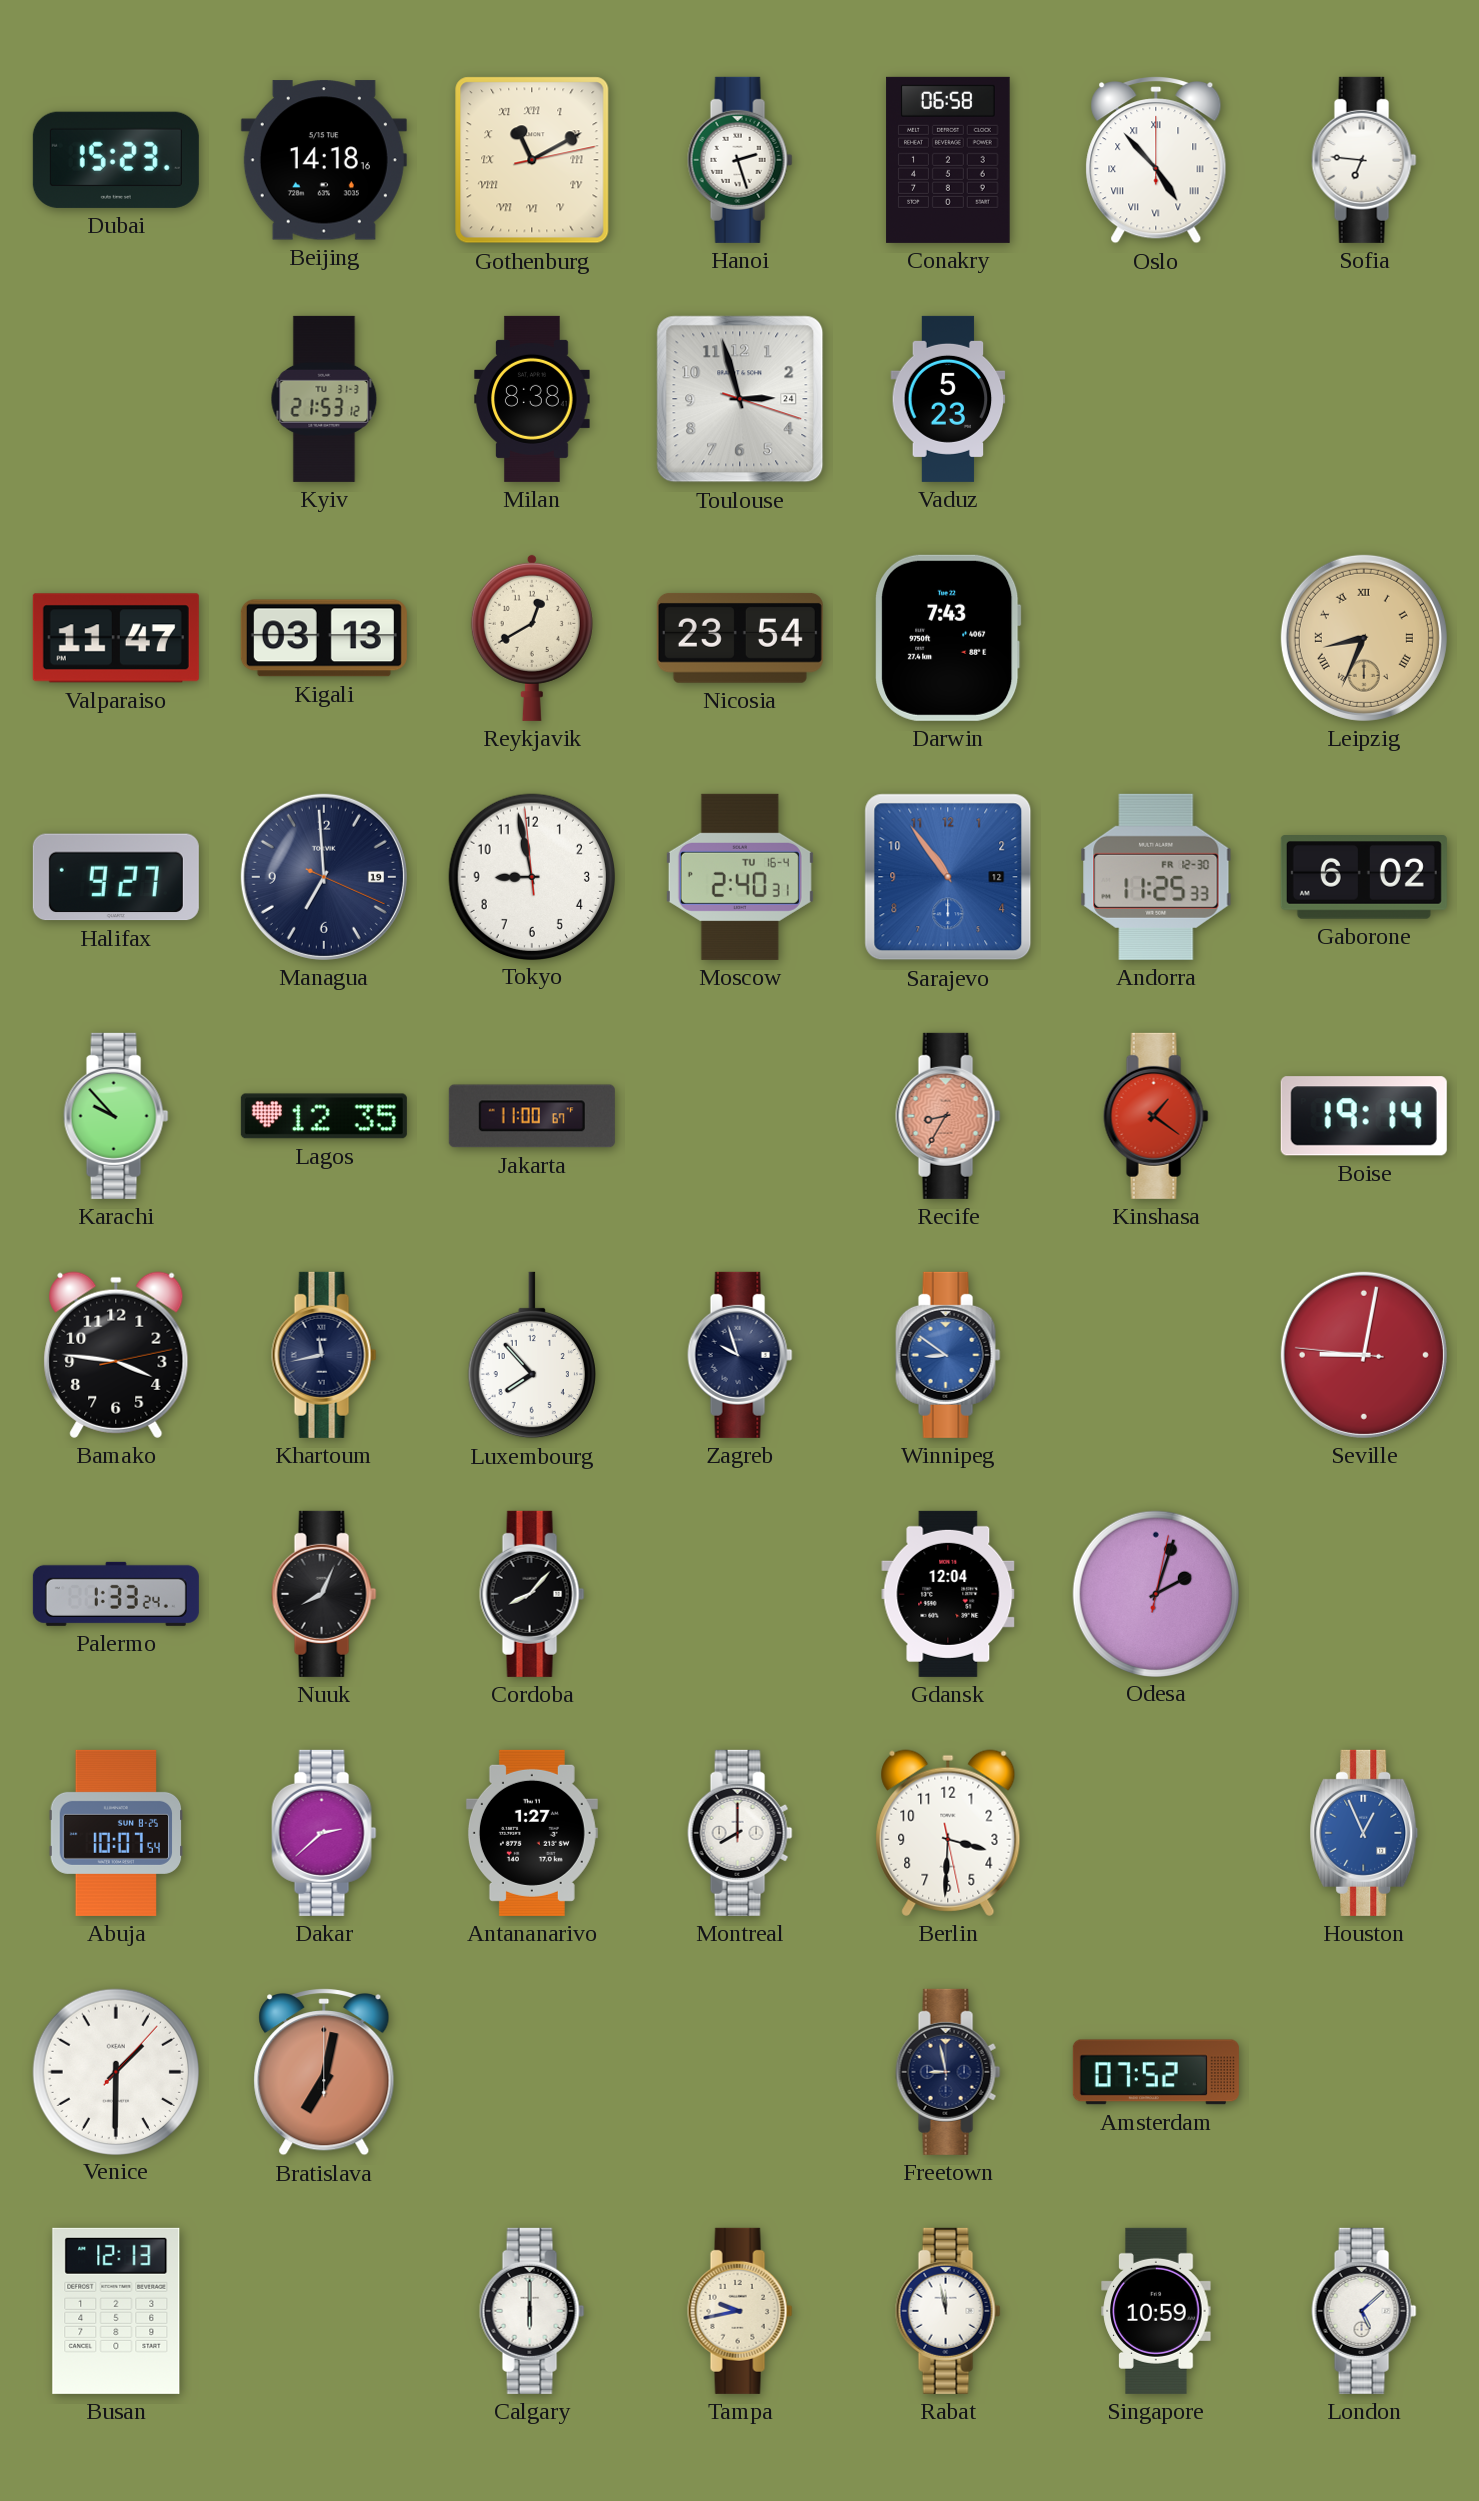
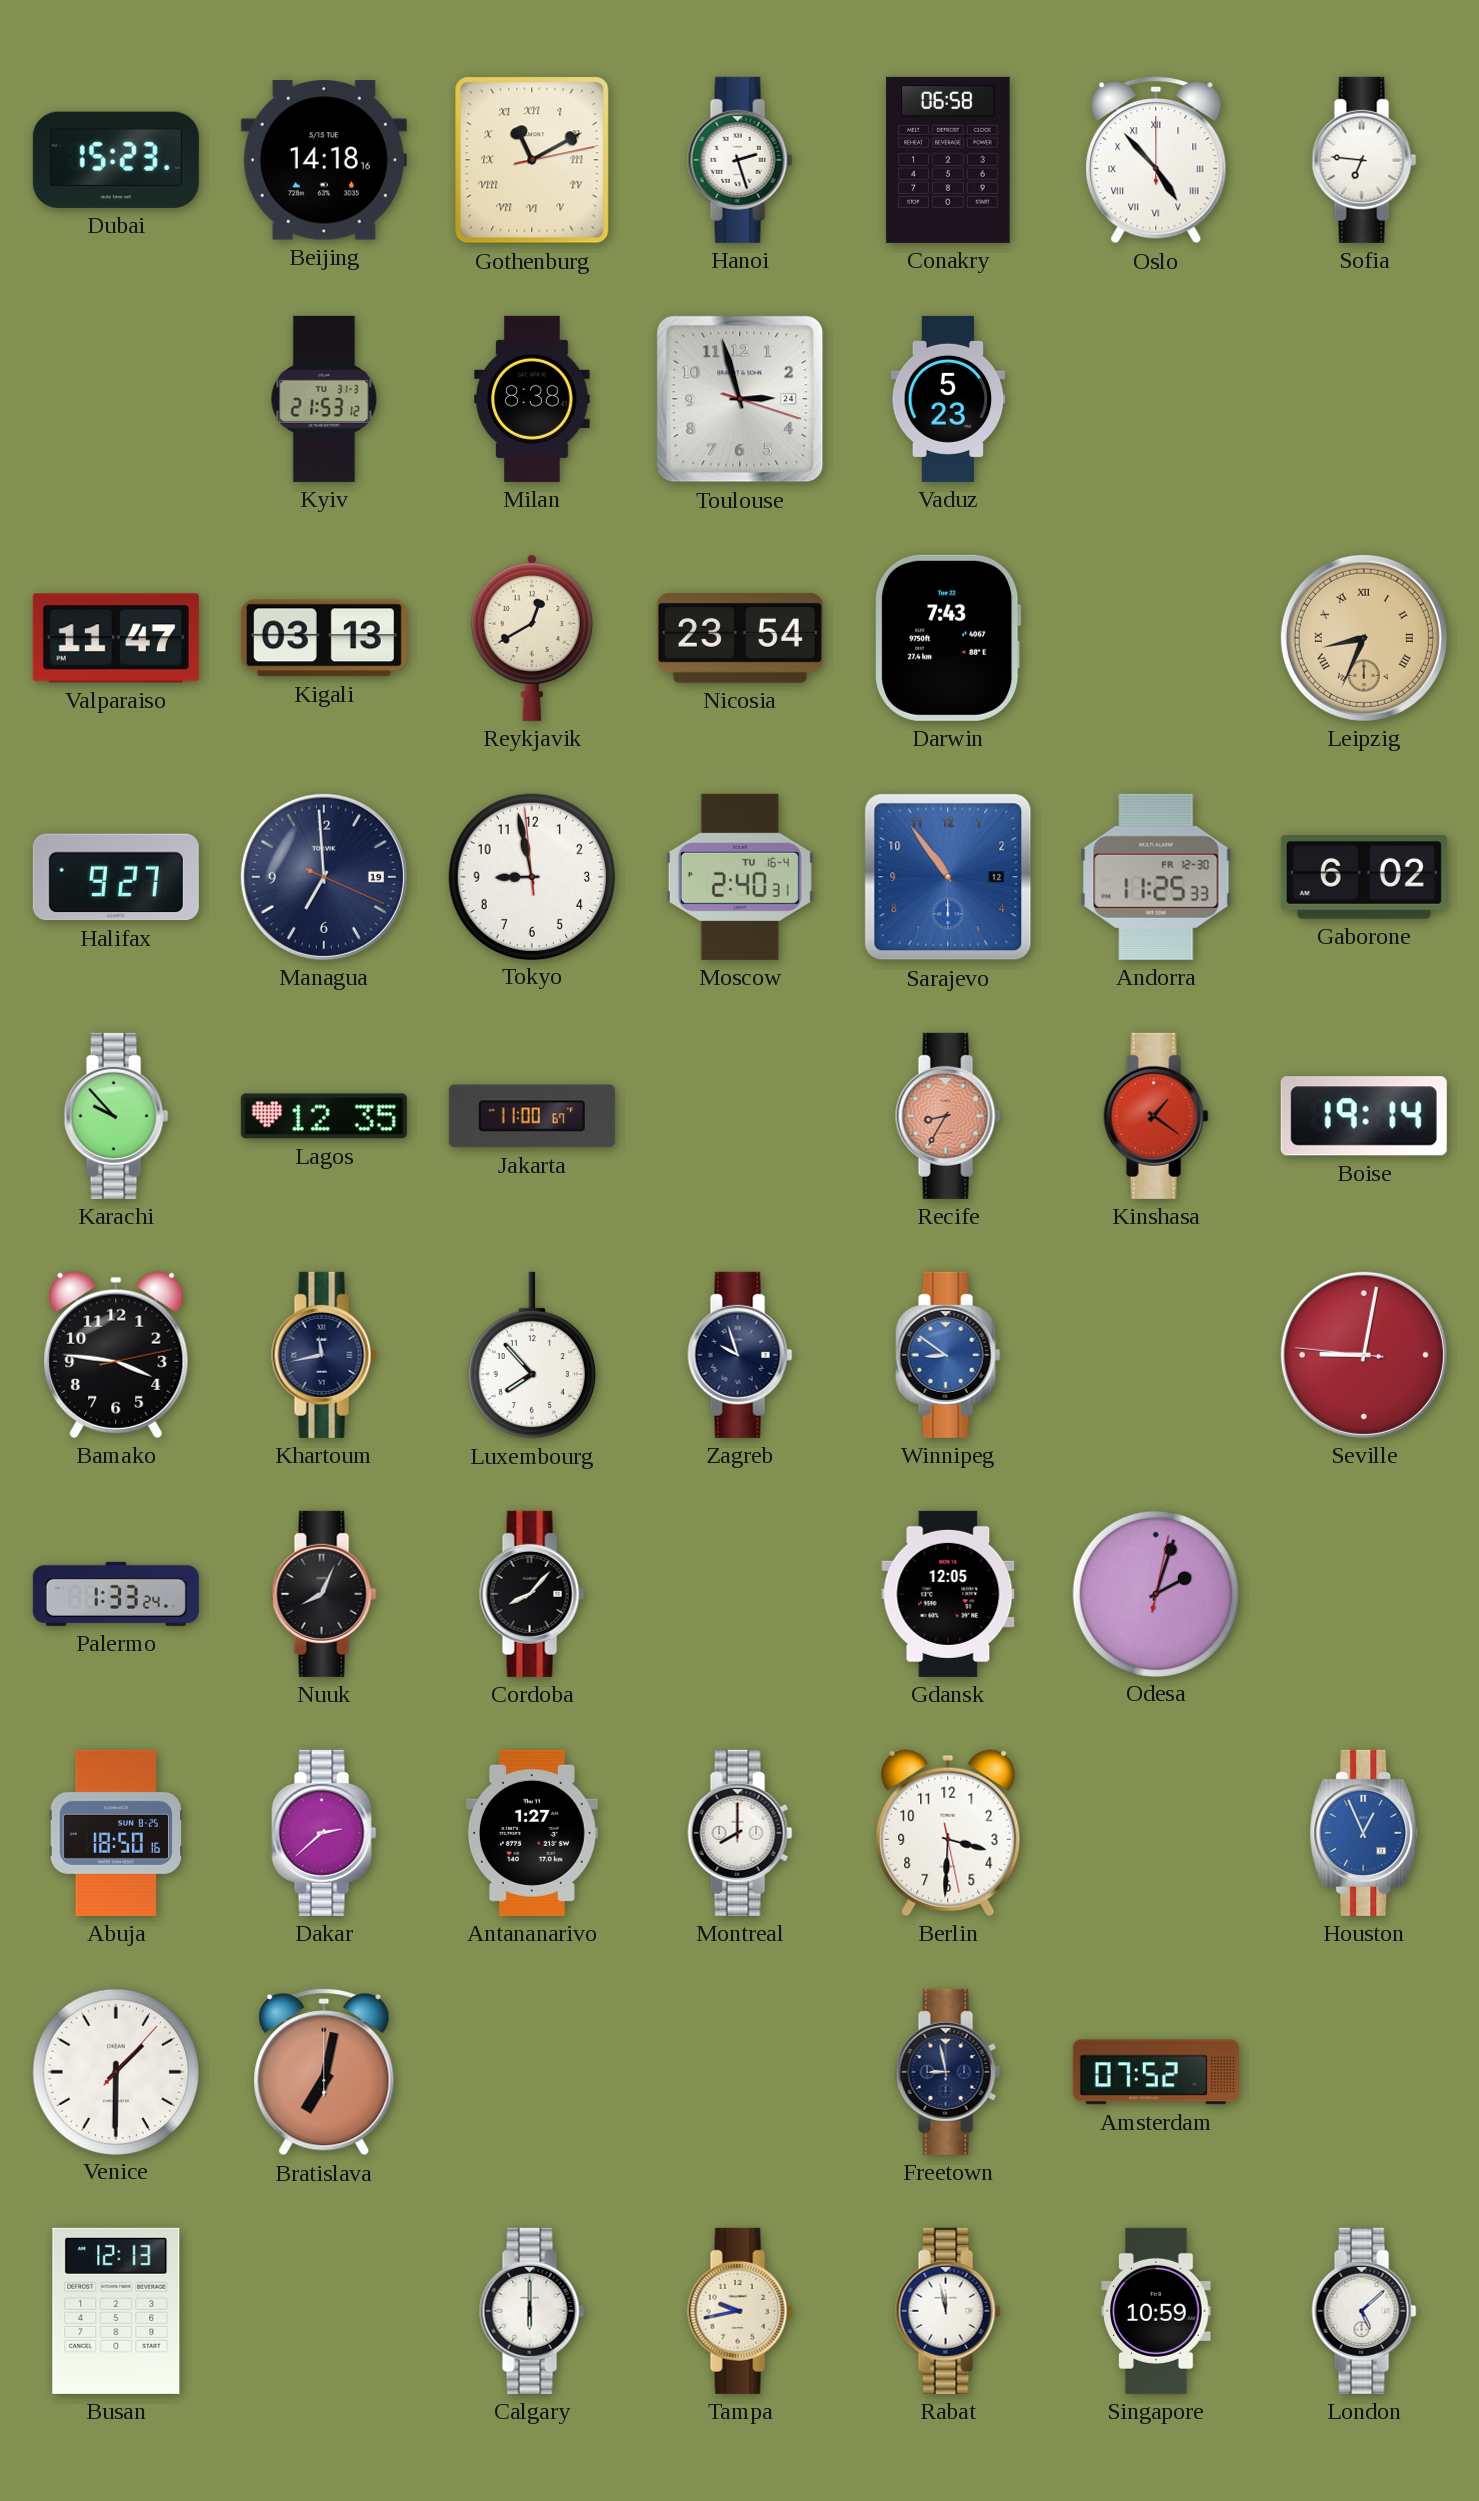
Gdansk: 12:04 -> 12:05 (948, 1594)
Abuja: 10:07 -> 18:50 (116, 1833)
